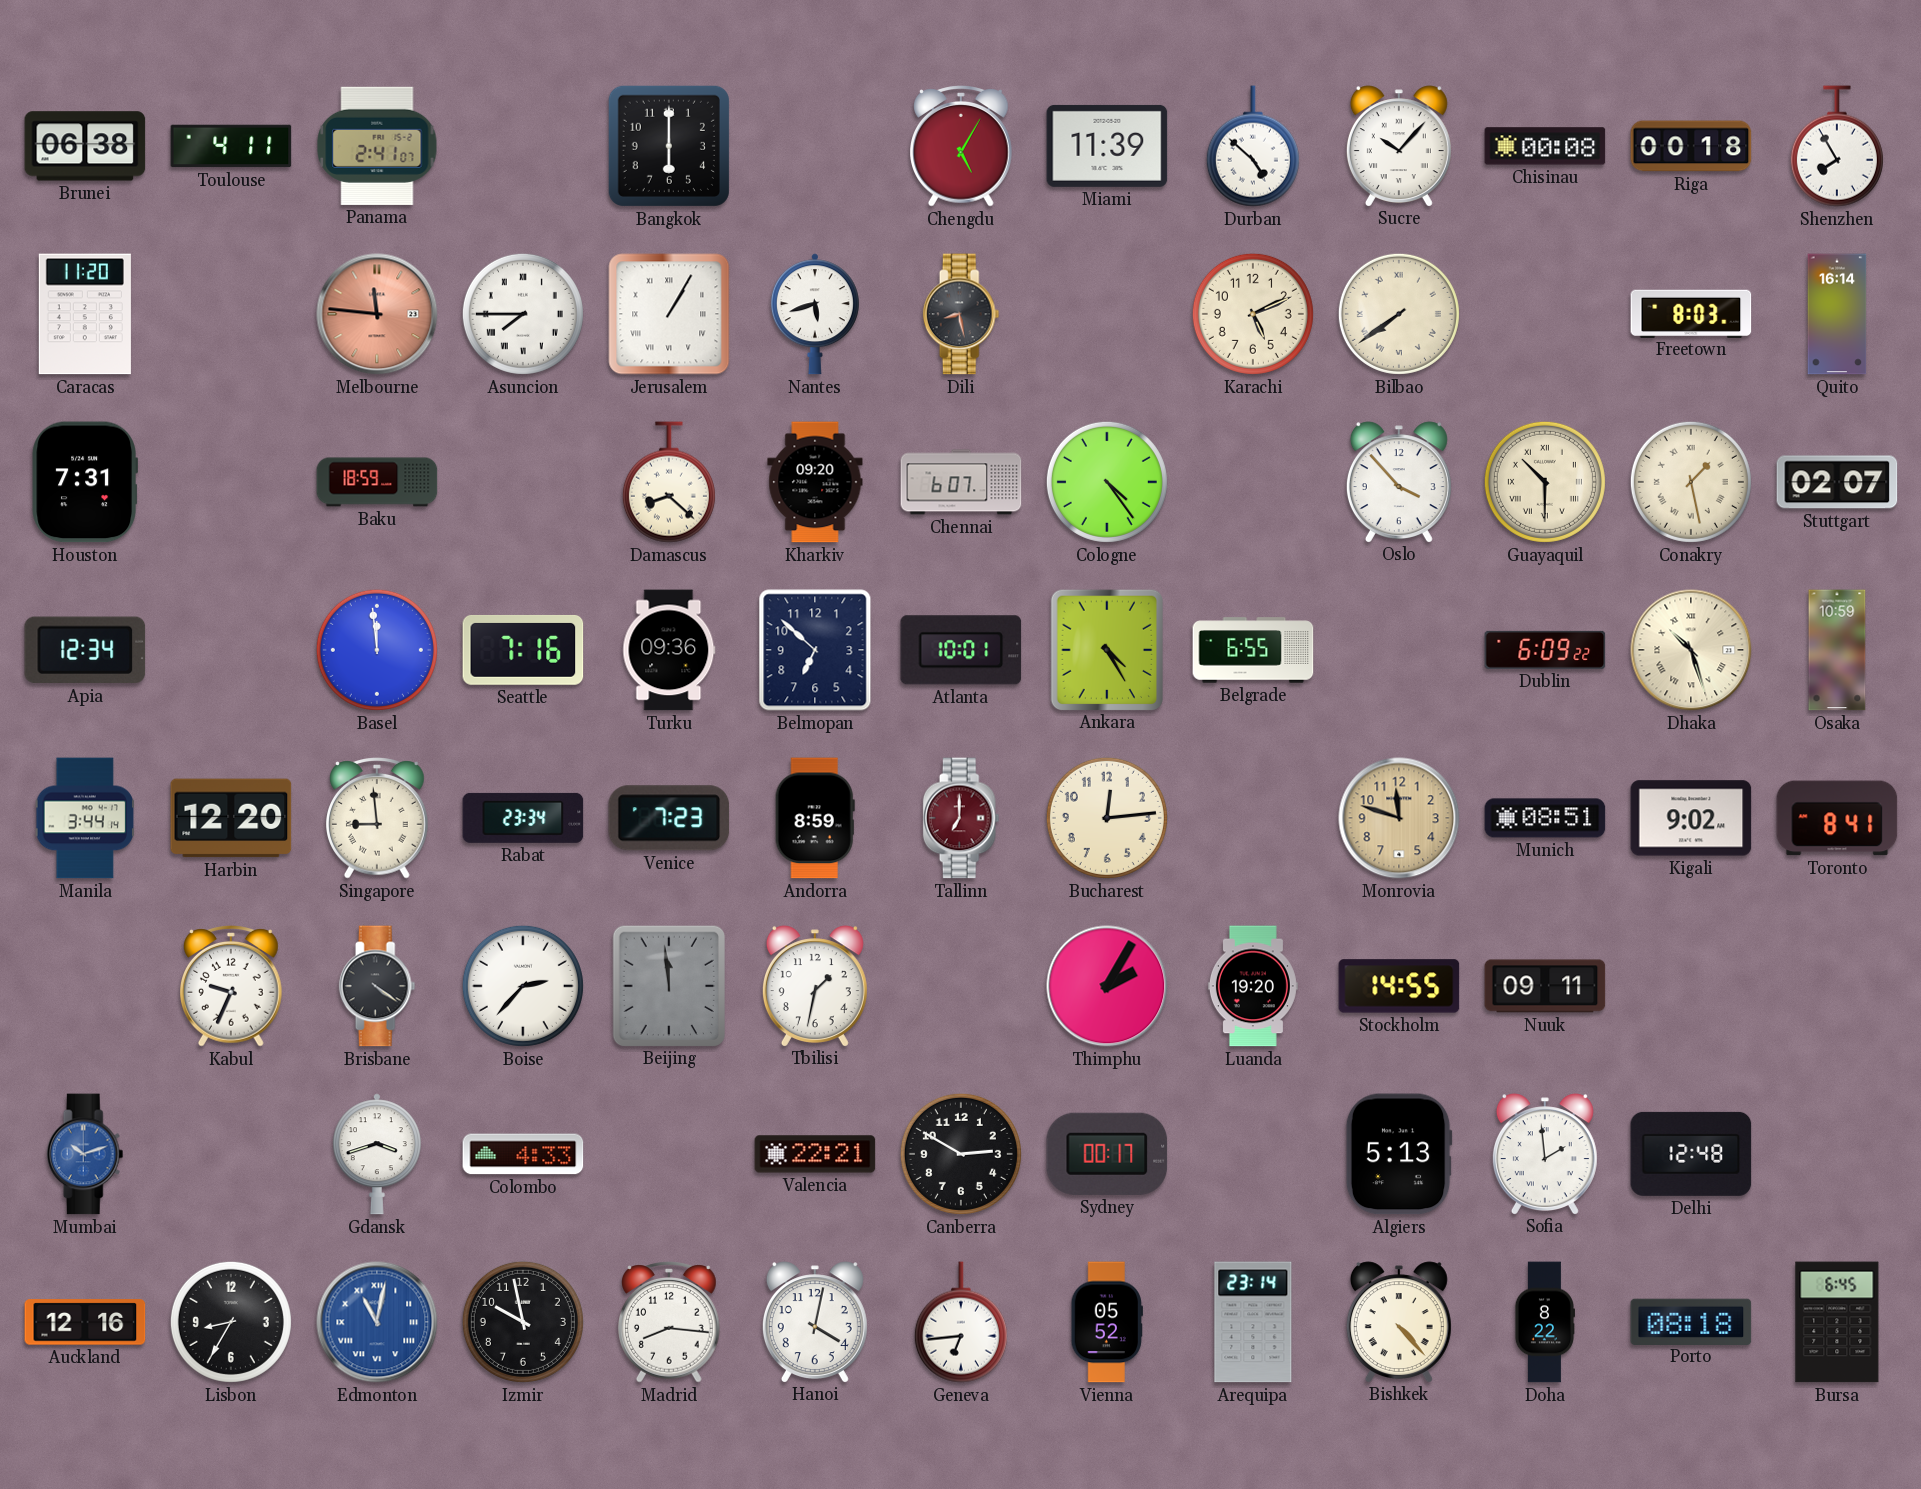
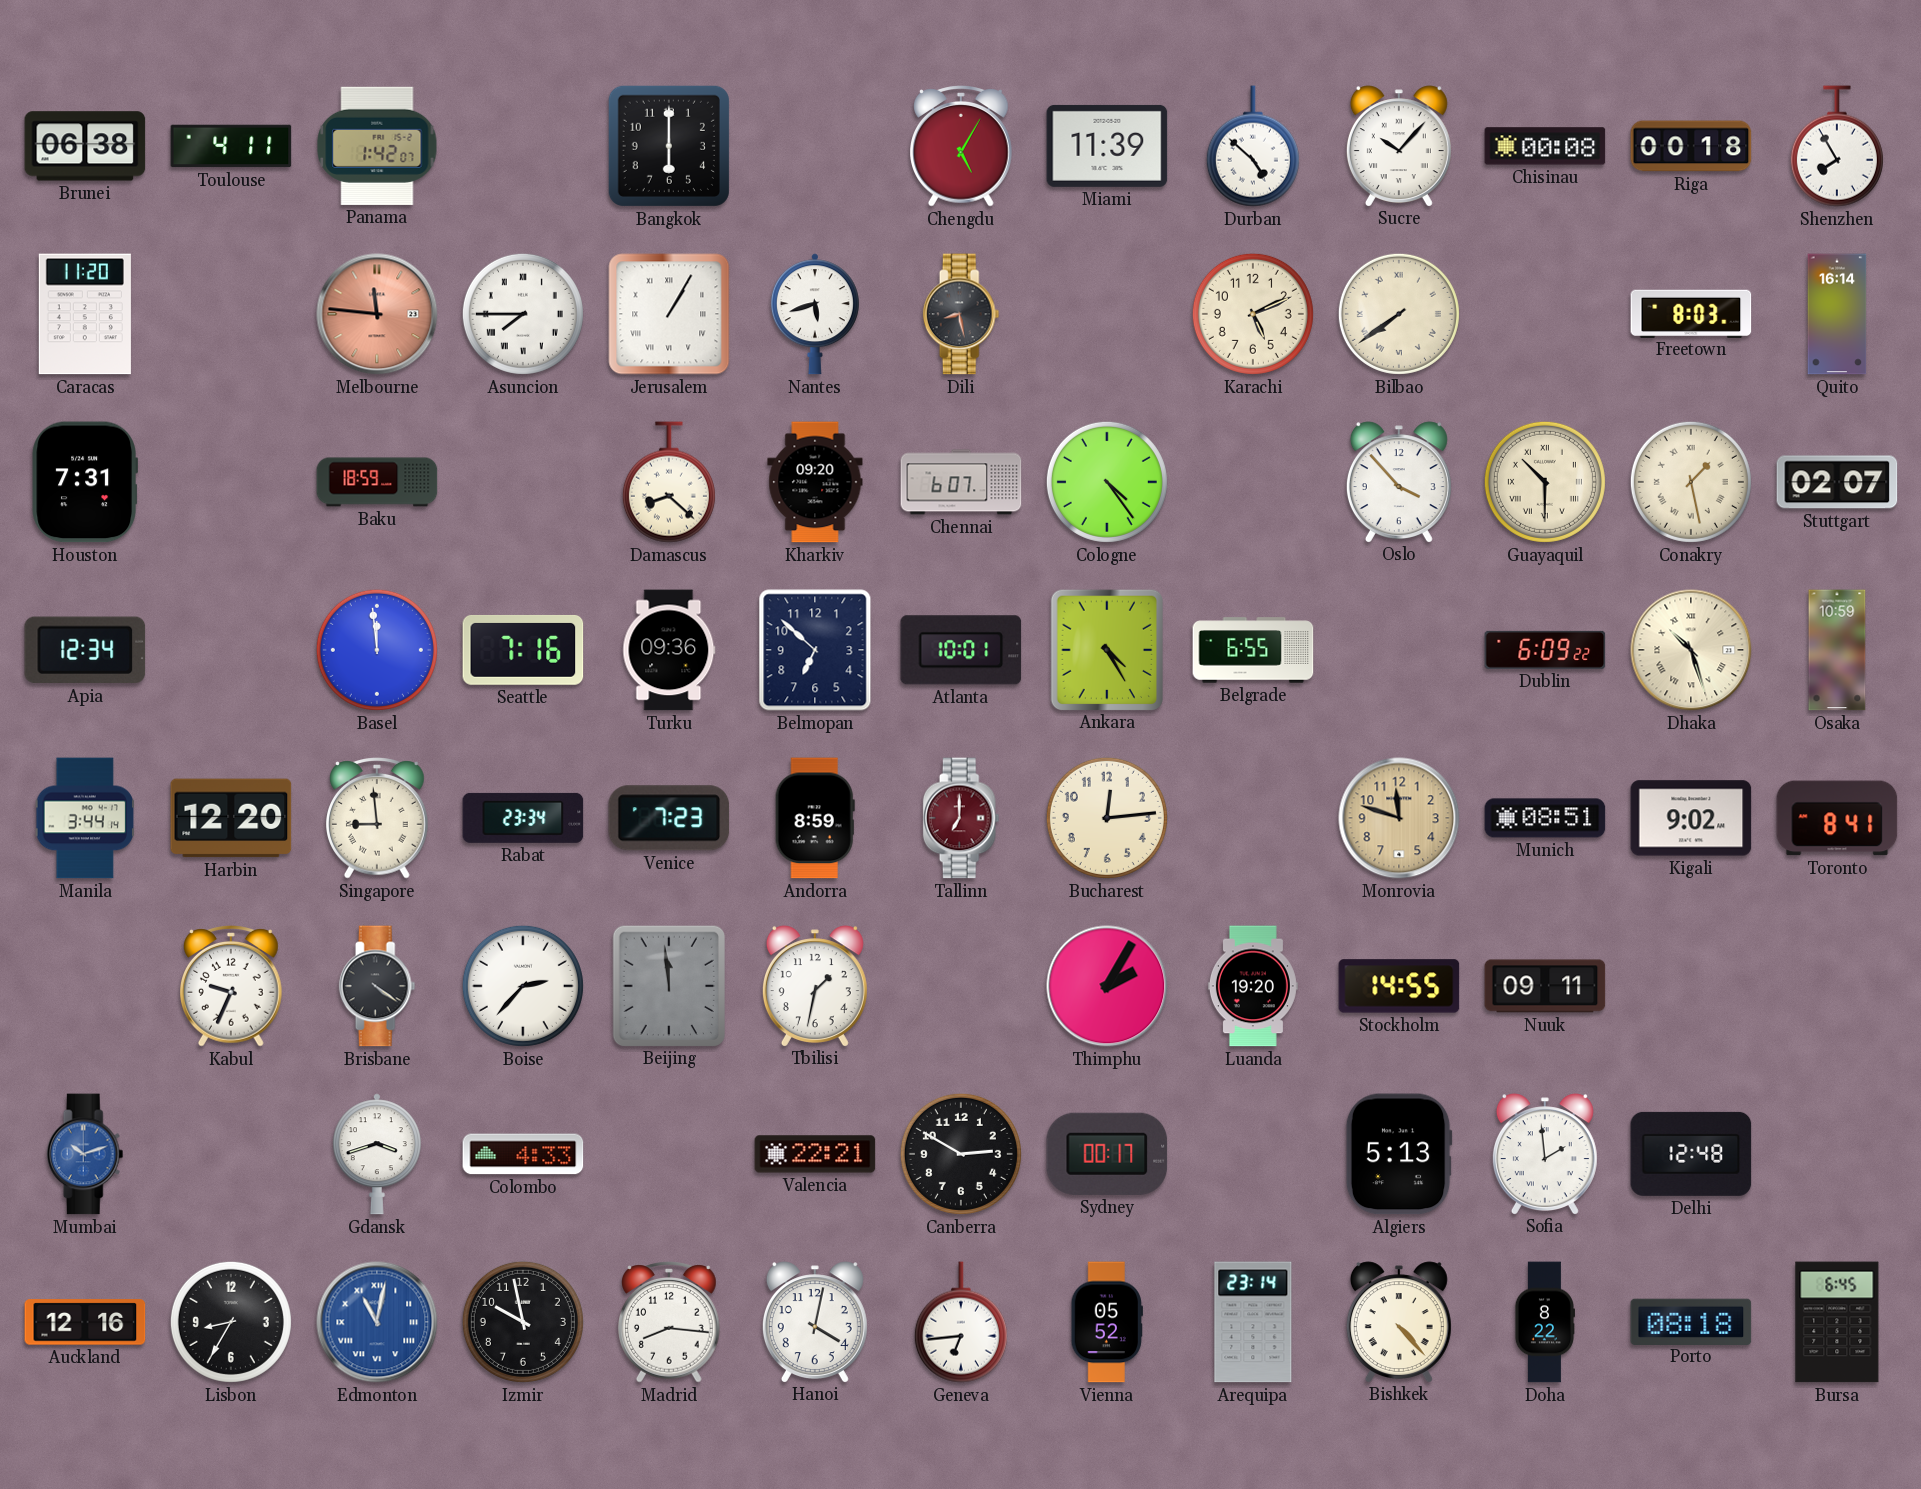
Panama: 2:41 -> 1:42 (377, 146)
